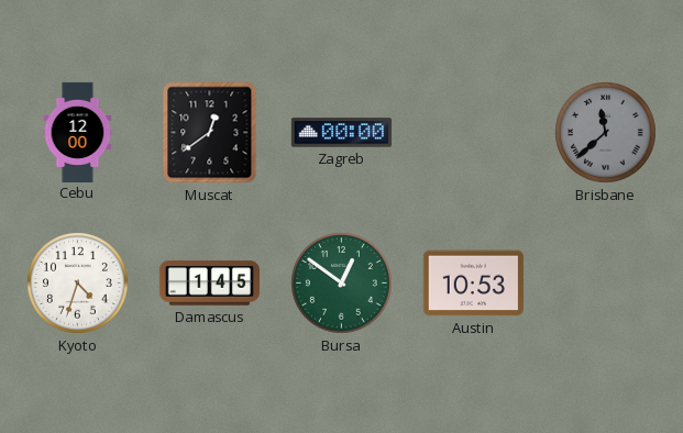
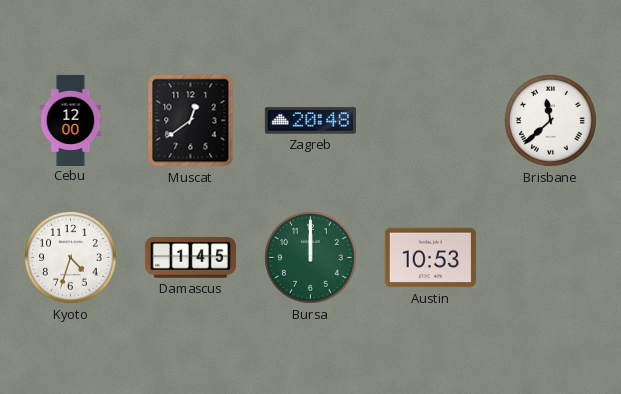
Zagreb: 00:00 -> 20:48 (310, 121)
Brisbane dial: grey -> white (551, 121)
Bursa: 12:51 -> 12:00 (311, 258)
